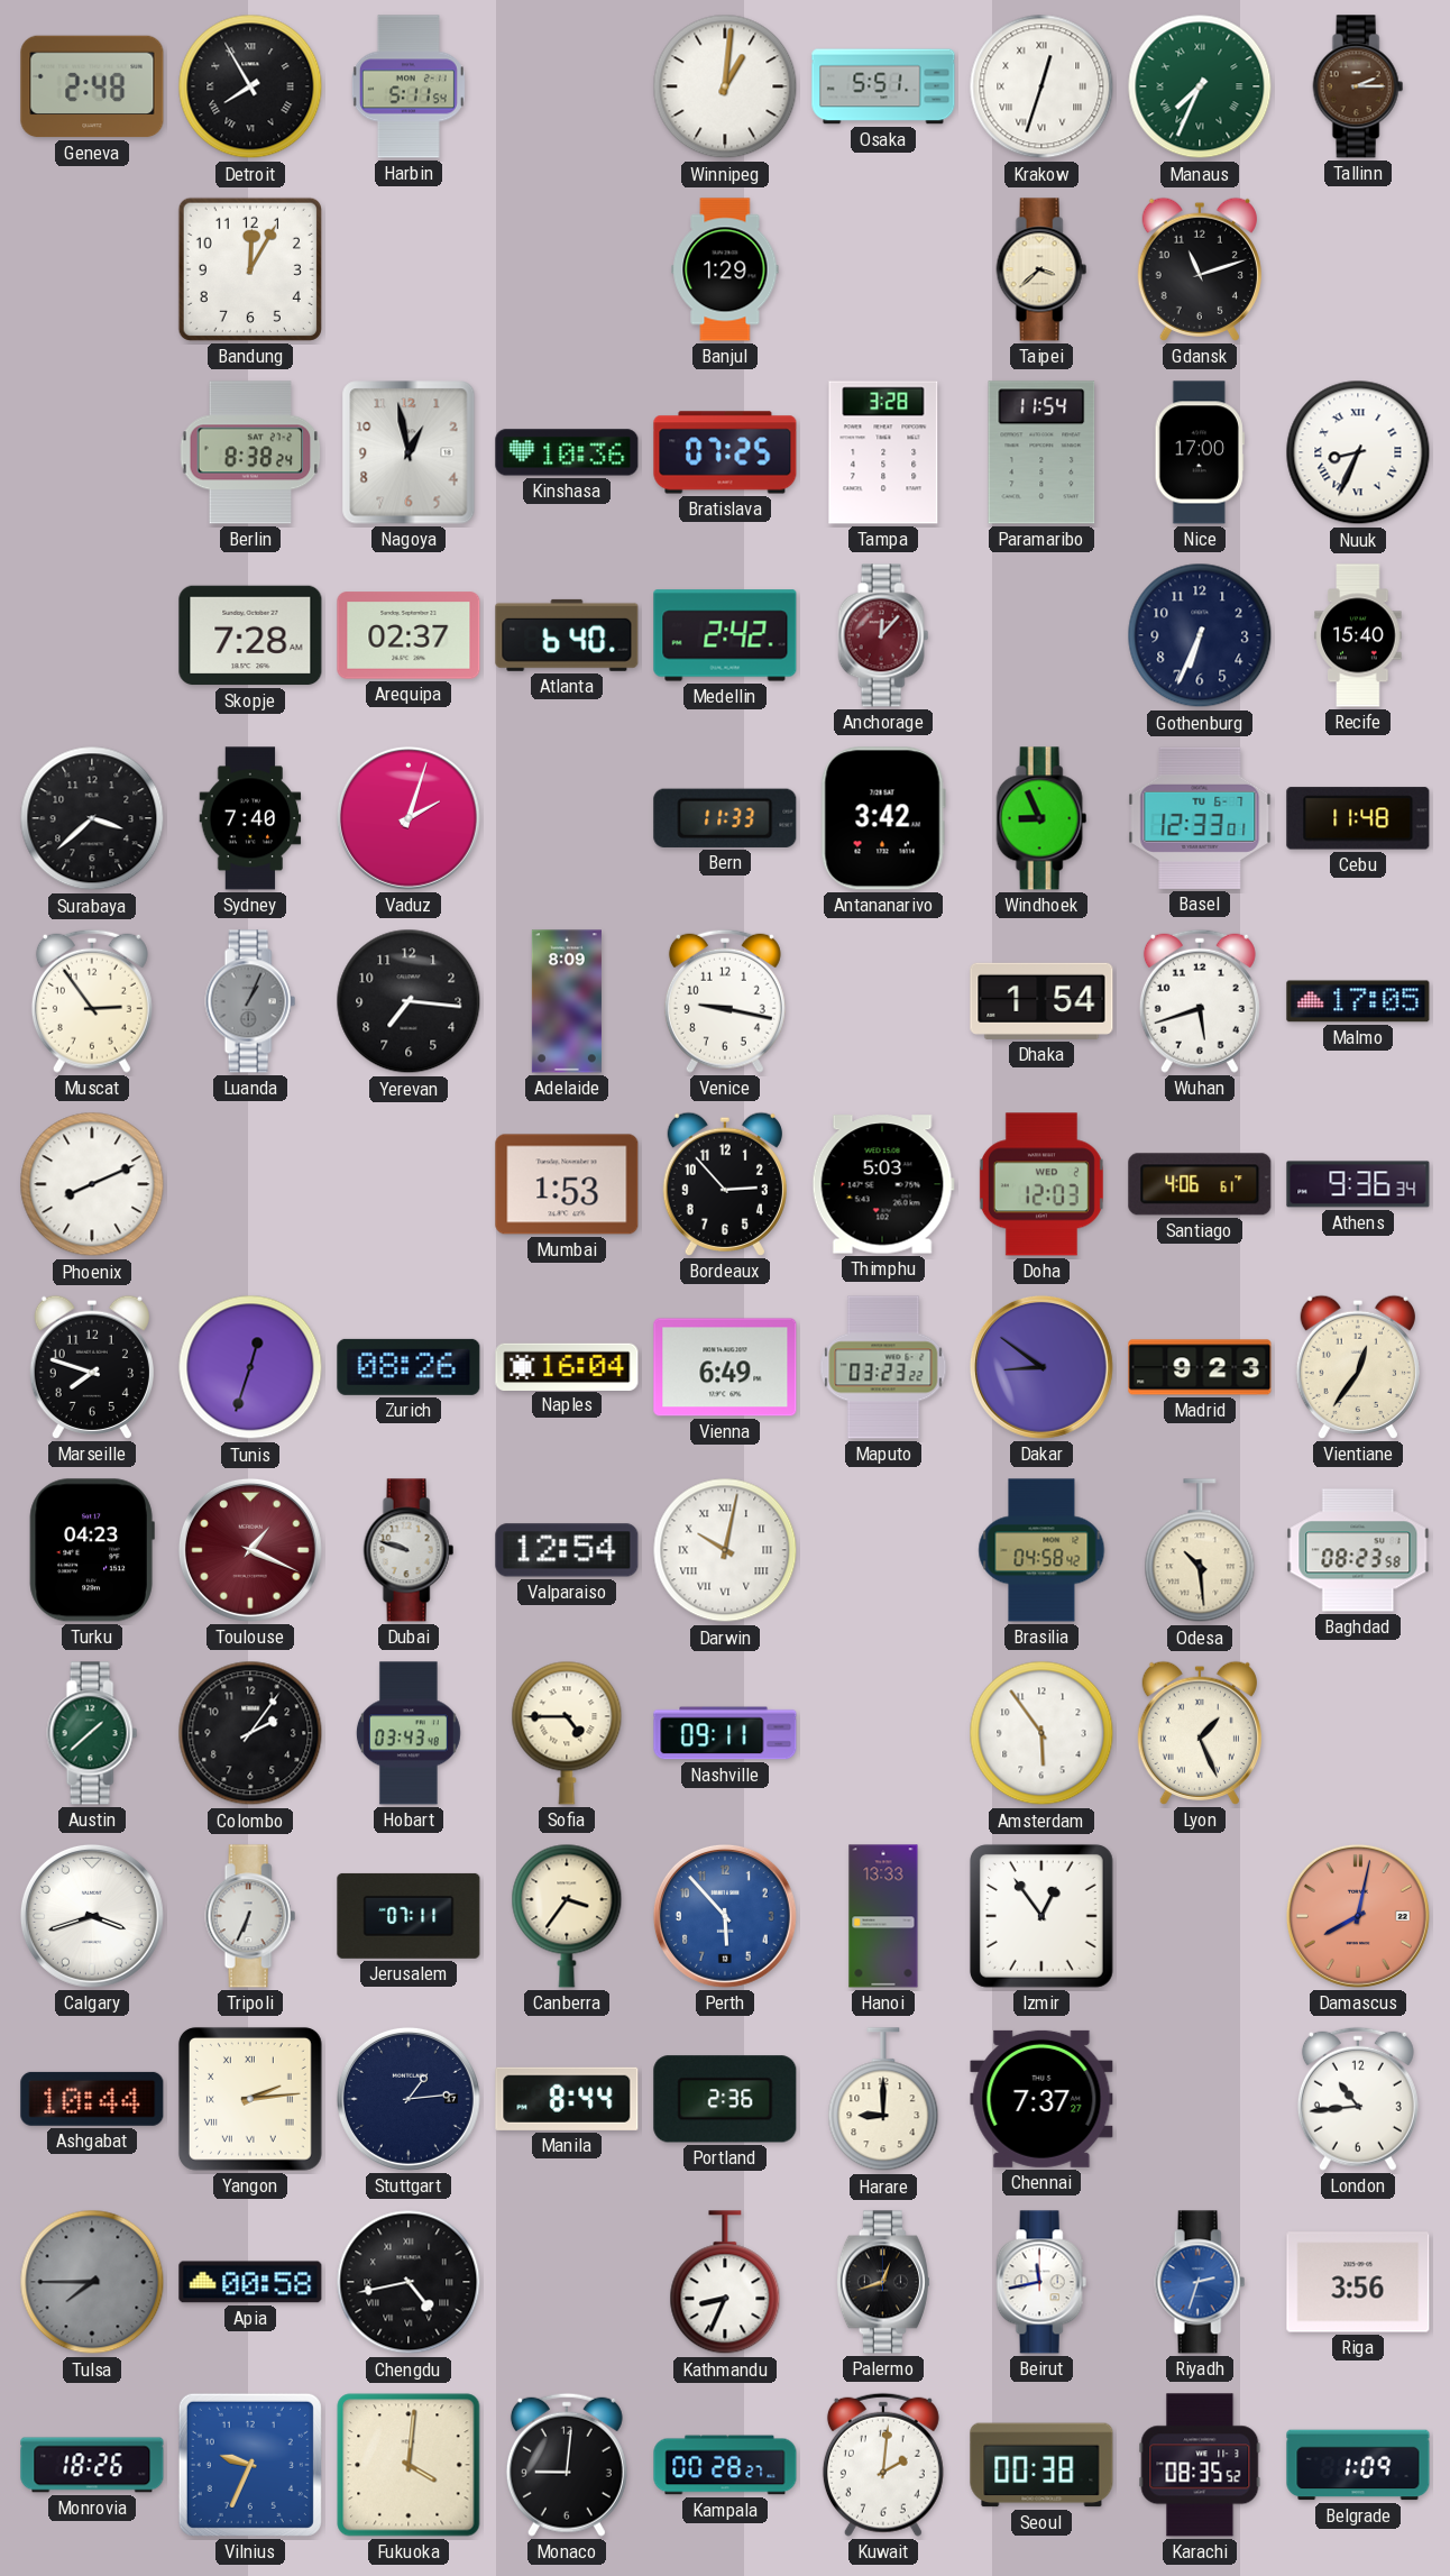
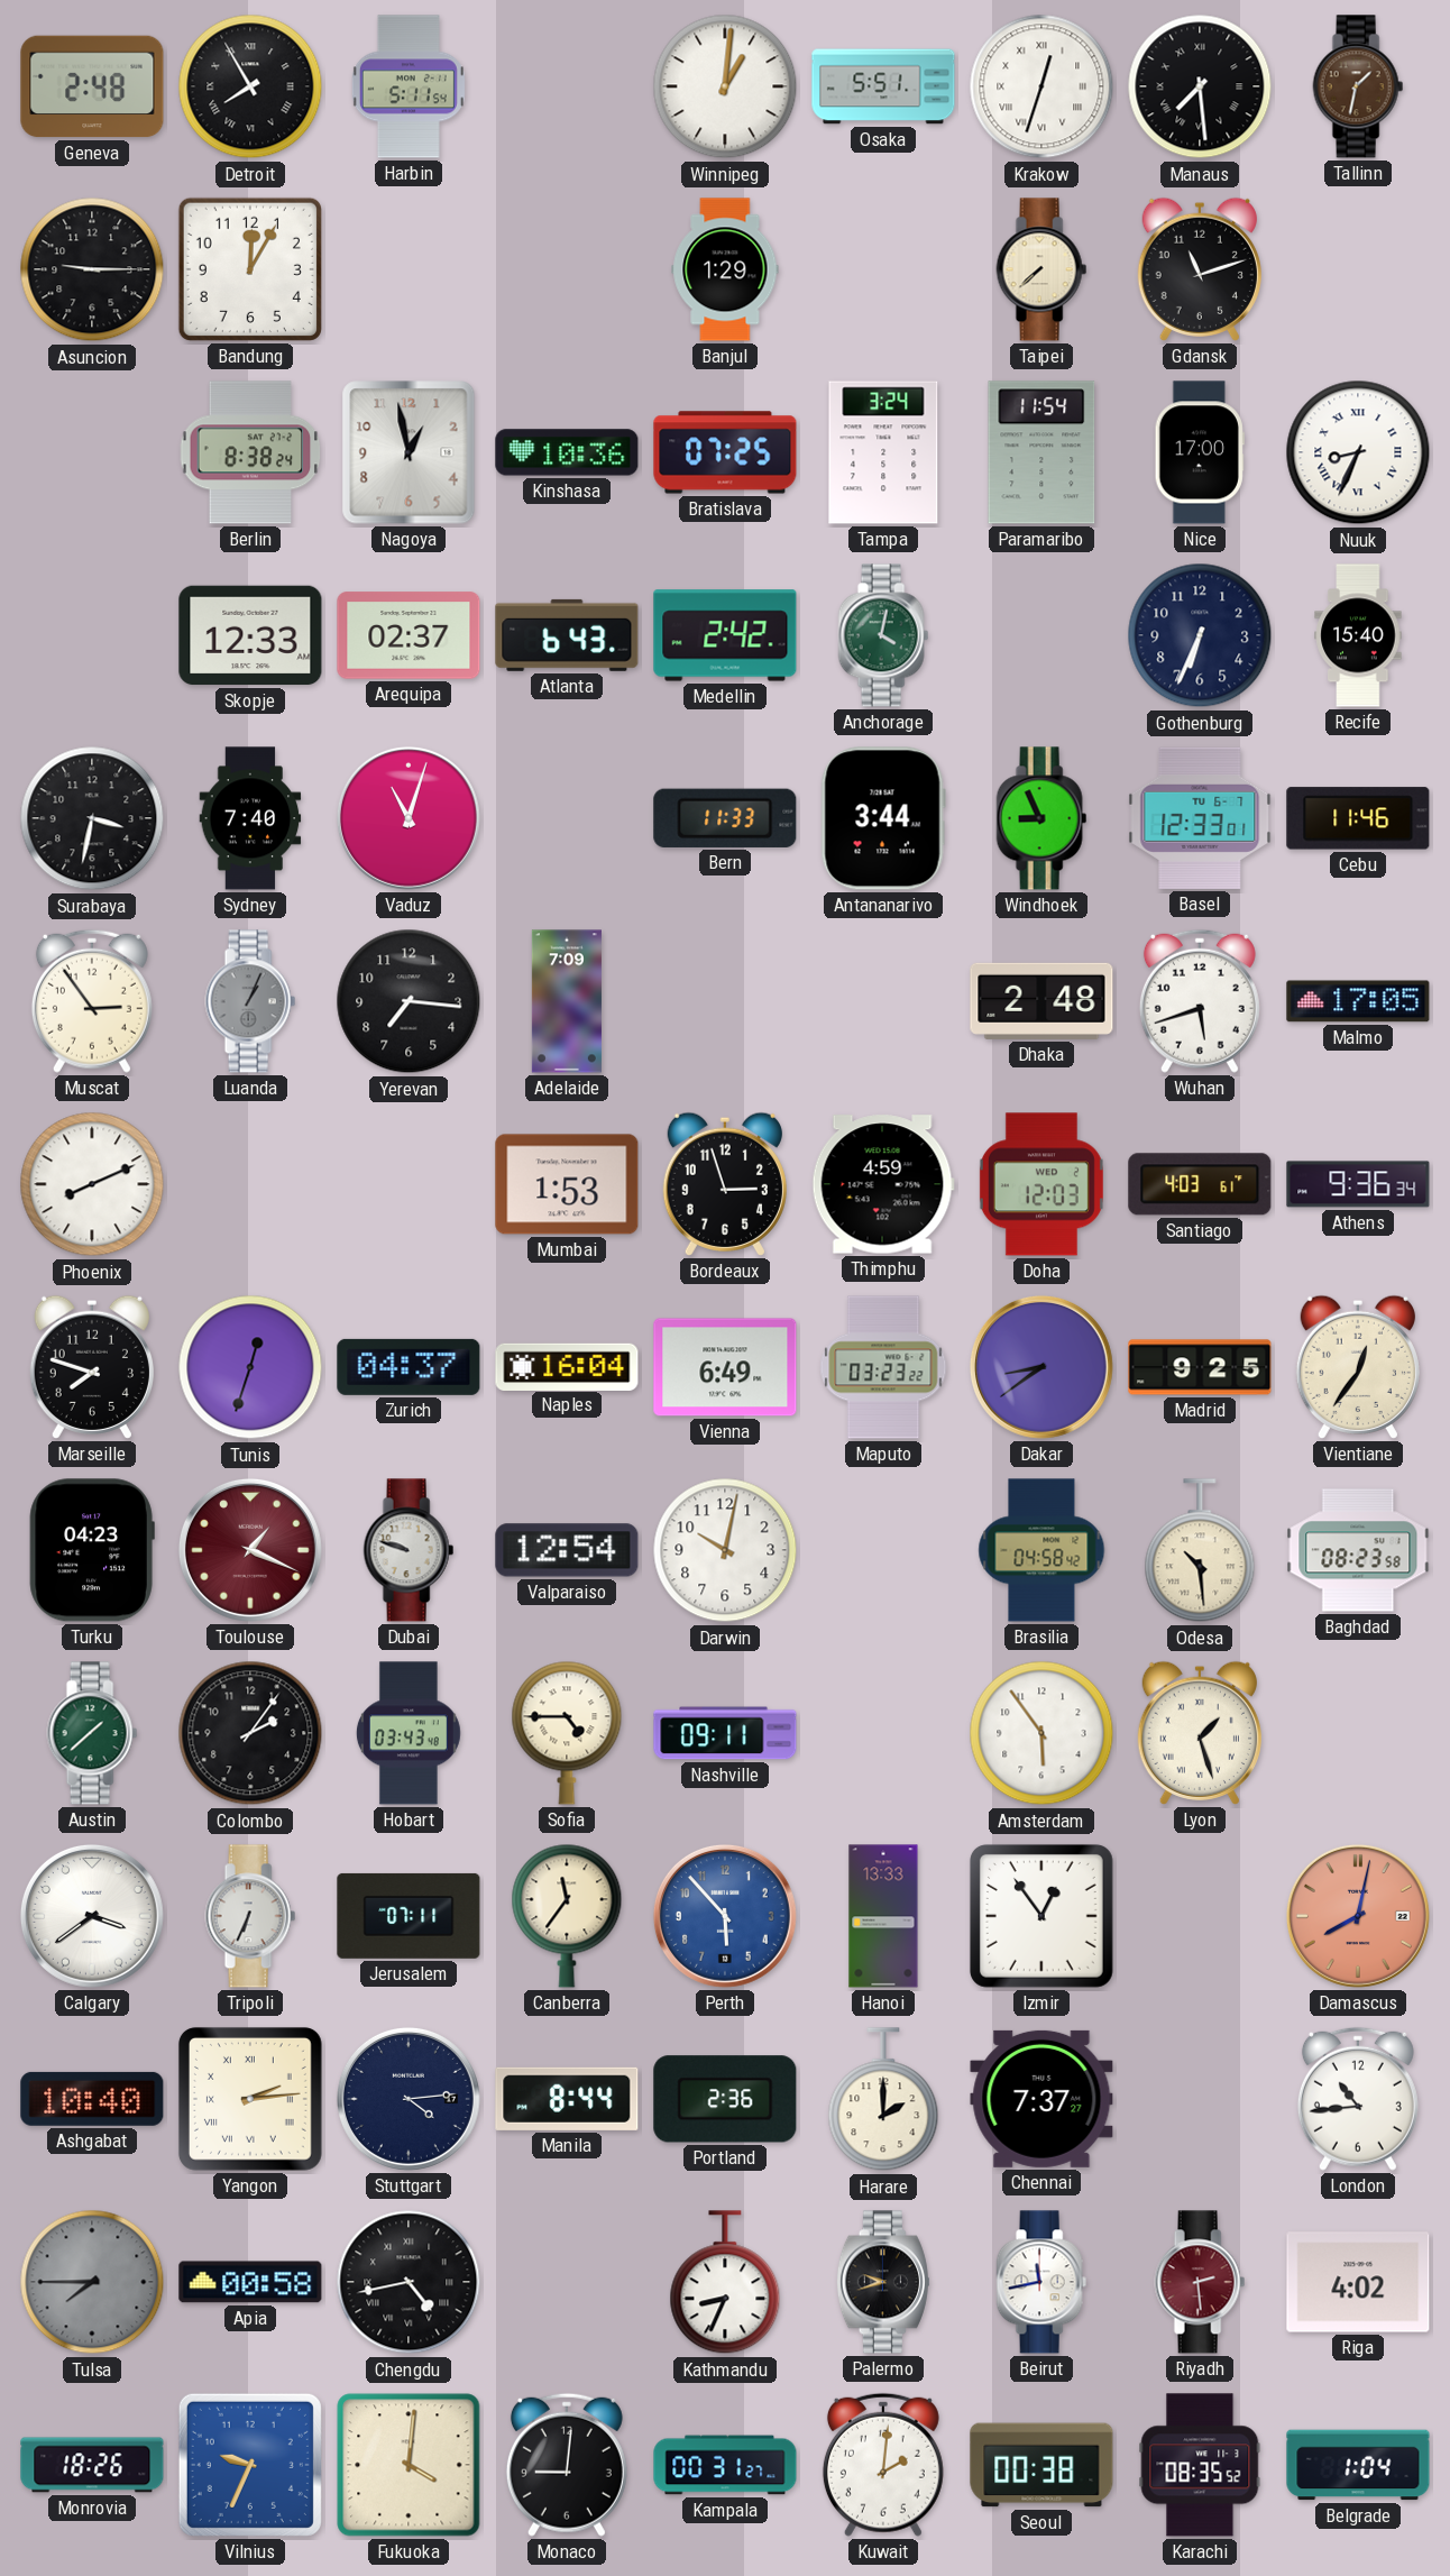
Manaus: 7:34 -> 7:29 (1200, 86)
Manaus dial: green -> black (1200, 86)
Tallinn: 2:15 -> 1:32 (1358, 86)
Asuncion: none -> 9:15 (92, 269)
Taipei: 3:38 -> 7:38 (1041, 269)
Tampa: 3:28 -> 3:24 (883, 452)
Skopje: 7:28 -> 12:33 (250, 635)
Atlanta: 6:40 -> 6:43 (567, 635)
Anchorage: 12:07 -> 4:02 (883, 635)
Anchorage dial: burgundy -> green (883, 635)
Surabaya: 3:38 -> 3:32 (92, 818)
Vaduz: 2:03 -> 11:03 (409, 818)
Antananarivo: 3:42 -> 3:44 (883, 818)
Cebu: 11:48 -> 11:46 (1358, 818)
Adelaide: 8:09 -> 7:09 (567, 1001)
Venice: 9:17 -> none (725, 1001)
Dhaka: 1:54 -> 2:48 (1041, 1001)
Bordeaux: 2:53 -> 2:57 (725, 1184)
Thimphu: 5:03 -> 4:59 (883, 1184)
Santiago: 4:06 -> 4:03 (1200, 1184)
Zurich: 08:26 -> 04:37 (409, 1367)
Dakar: 8:51 -> 8:39 (1041, 1367)
Madrid: 9:23 -> 9:25 (1200, 1367)
Darwin numerals: Roman -> Arabic (725, 1550)
Lyon: 1:26 -> 1:27 (1200, 1733)
Calgary: 3:42 -> 3:39 (92, 1916)
Canberra: 3:36 -> 11:36 (567, 1916)
Ashgabat: 10:44 -> 10:40 (92, 2099)
Stuttgart: 1:14 -> 4:14 (409, 2099)
Harare: 9:00 -> 2:00 (883, 2100)
Palermo: 12:42 -> 9:42 (883, 2282)
Riyadh: 2:33 -> 2:29 (1200, 2282)
Riyadh dial: blue -> burgundy (1200, 2282)
Riga: 3:56 -> 4:02 (1358, 2282)
Kampala: 00:28 -> 00:31 (725, 2465)
Belgrade: 1:09 -> 1:04 (1358, 2465)
